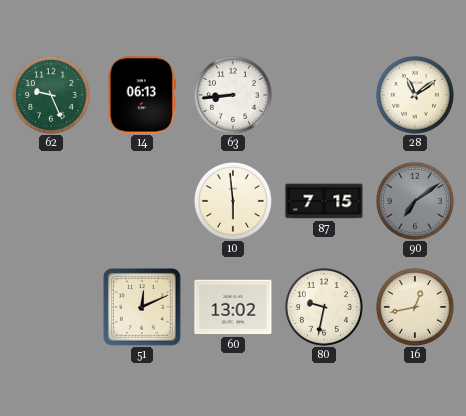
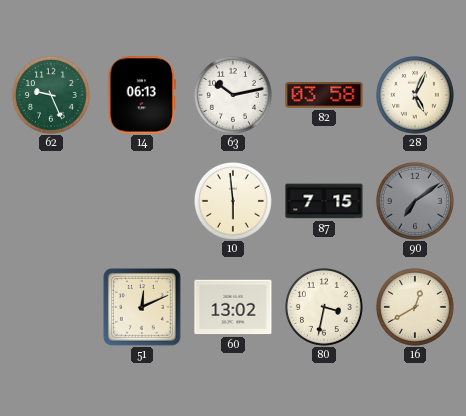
63: 8:44 -> 10:13 (233, 95)
82: none -> 03:58 (324, 95)
28: 11:09 -> 5:04 (415, 95)
80: 9:32 -> 3:32 (324, 307)
16: 12:43 -> 12:40 (415, 307)
